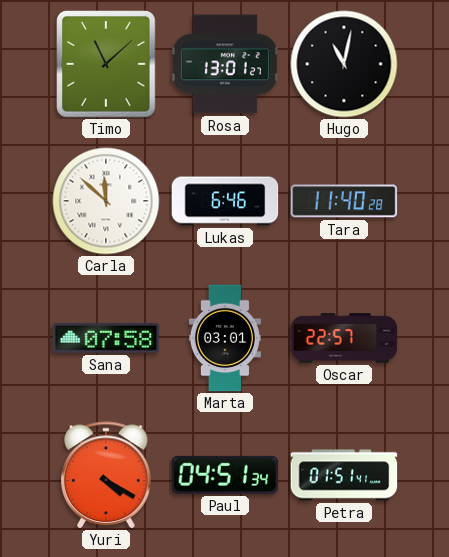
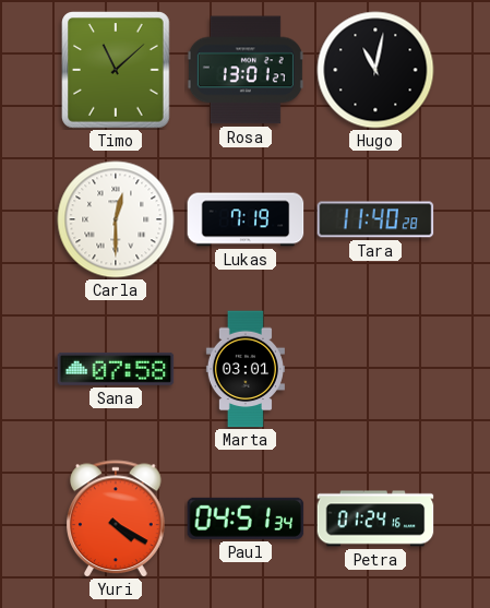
Carla: 11:52 -> 12:30 (116, 219)
Lukas: 6:46 -> 7:19 (246, 219)
Oscar: 22:57 -> none (344, 338)
Petra: 01:51 -> 01:24 (375, 518)
